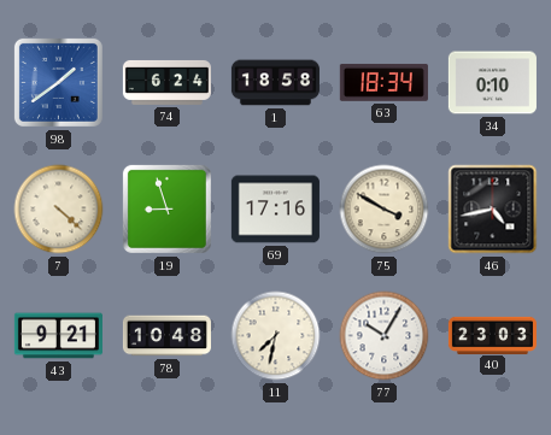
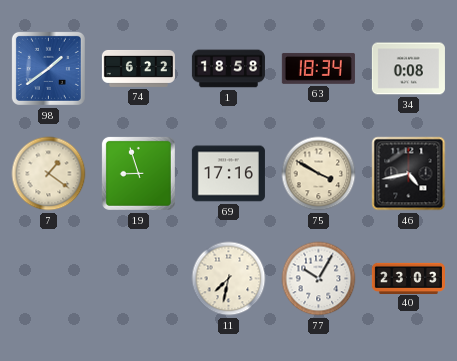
74: 6:24 -> 6:22 (138, 68)
34: 0:10 -> 0:08 (408, 69)
7: 4:22 -> 1:21 (49, 174)
43: 9:21 -> none (58, 336)
78: 10:48 -> none (166, 336)
